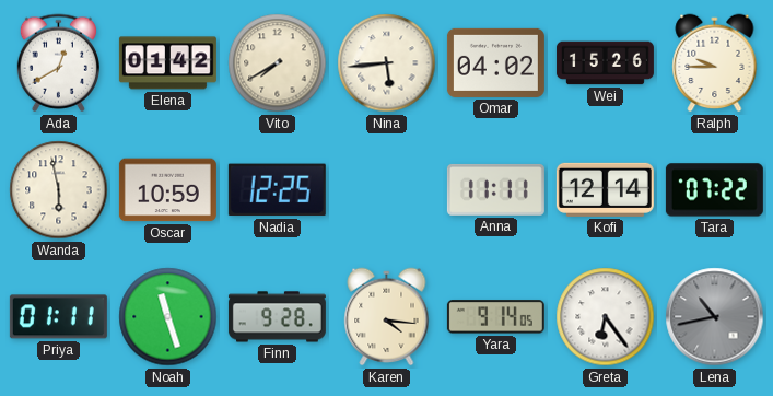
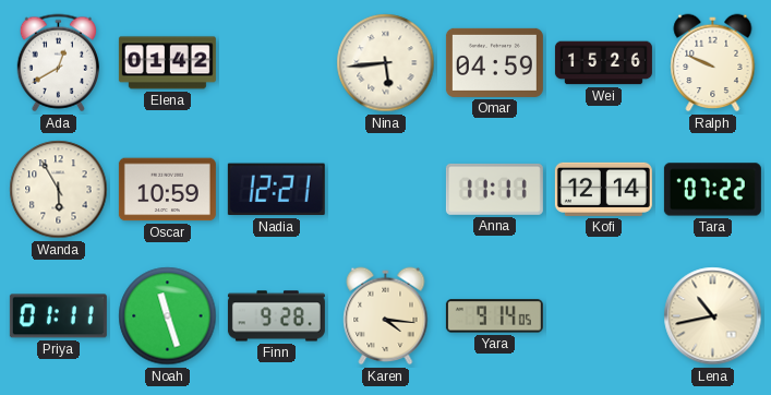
Vito: 7:40 -> none (278, 63)
Omar: 04:02 -> 04:59 (494, 62)
Ralph: 9:45 -> 9:49 (713, 63)
Wanda: 5:58 -> 5:55 (59, 190)
Nadia: 12:25 -> 12:21 (276, 190)
Greta: 6:24 -> none (606, 317)
Lena dial: grey -> cream (713, 316)
